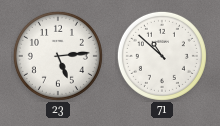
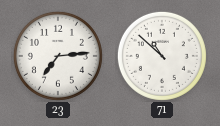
23: 5:14 -> 7:14 (58, 56)
